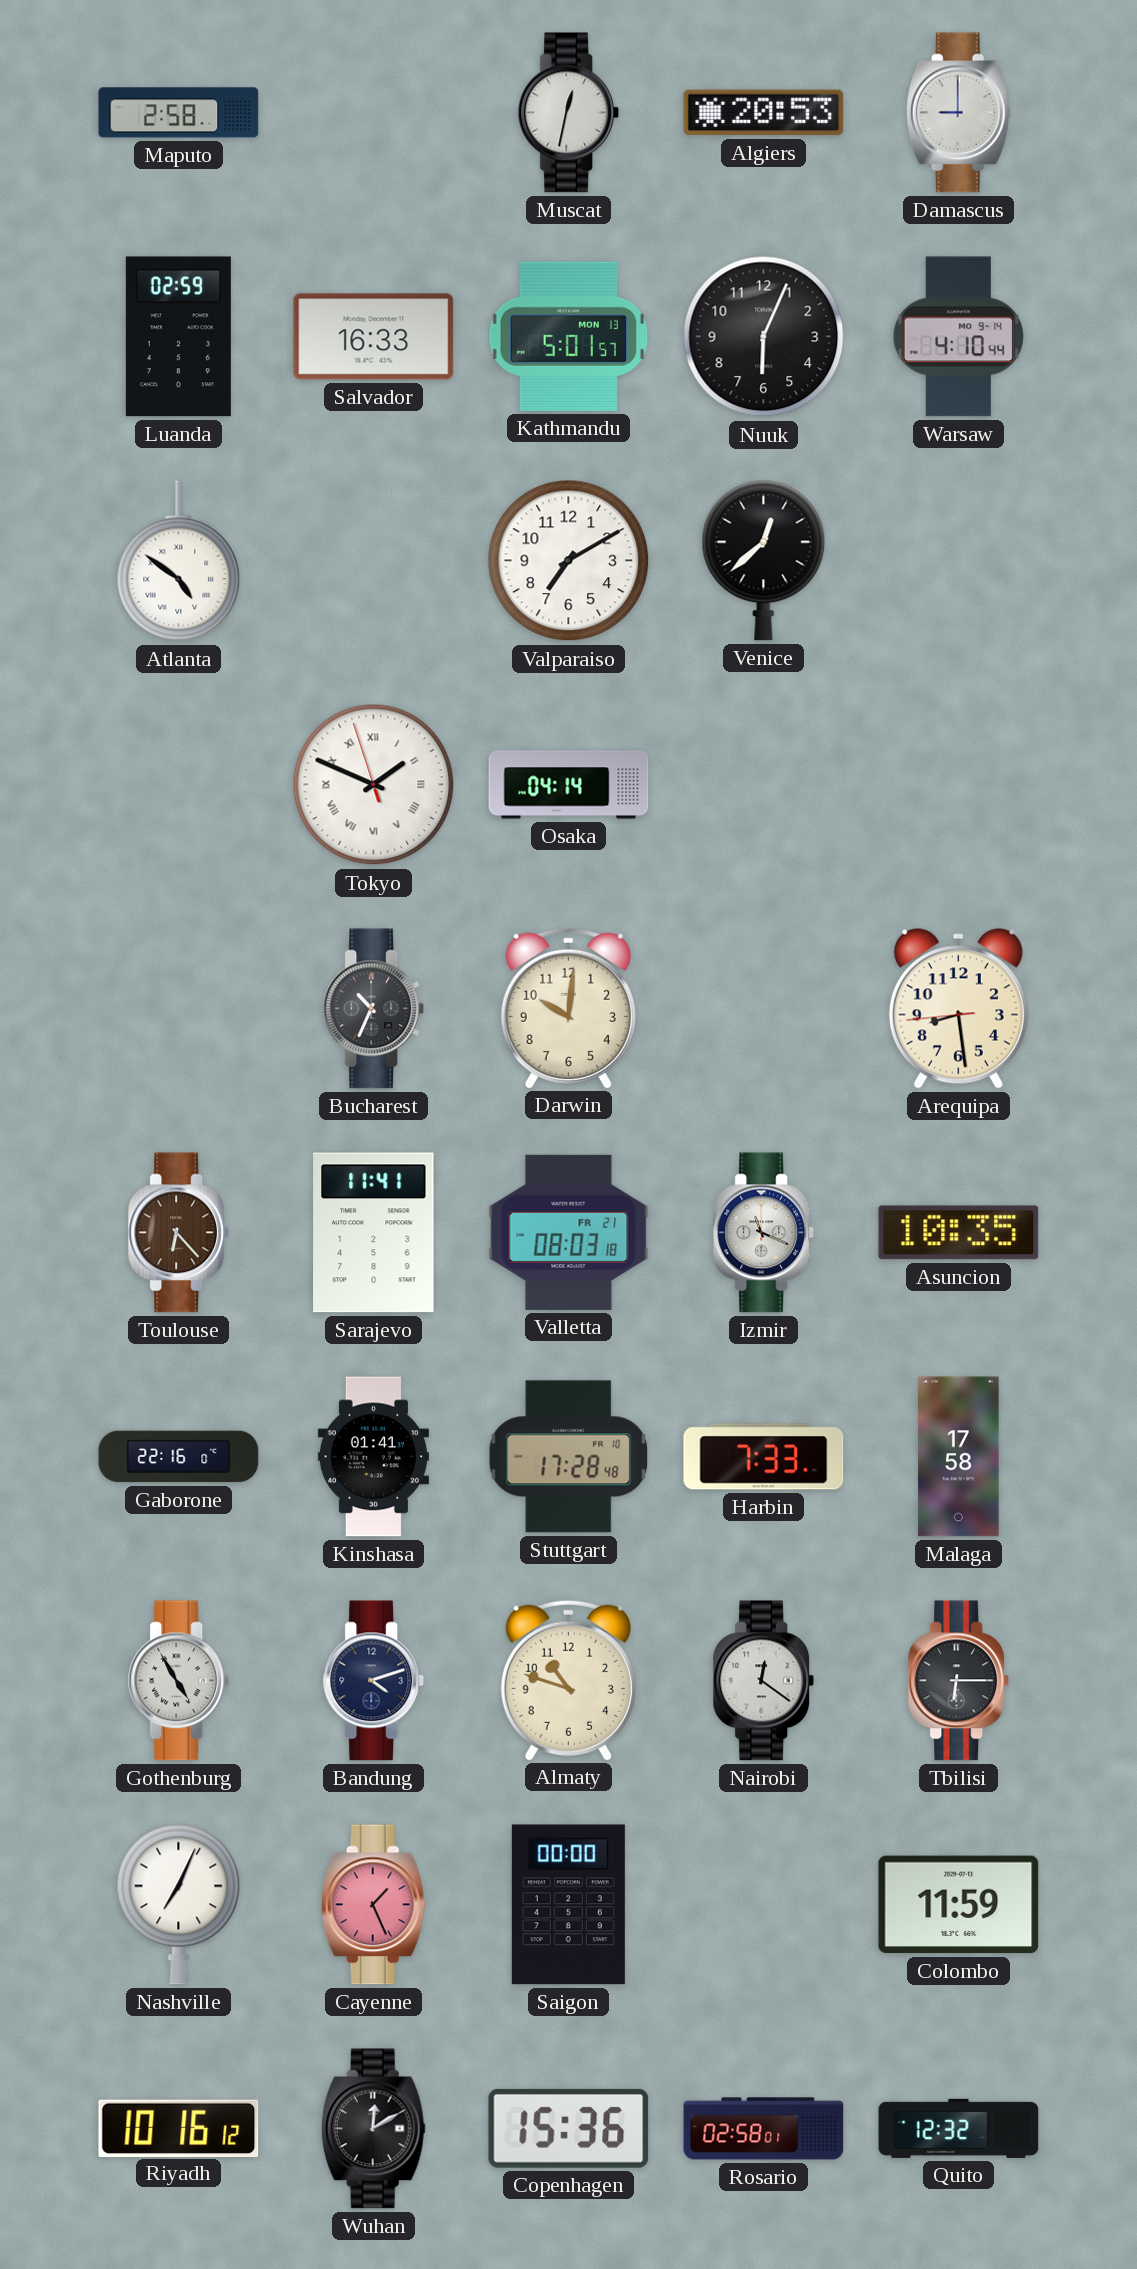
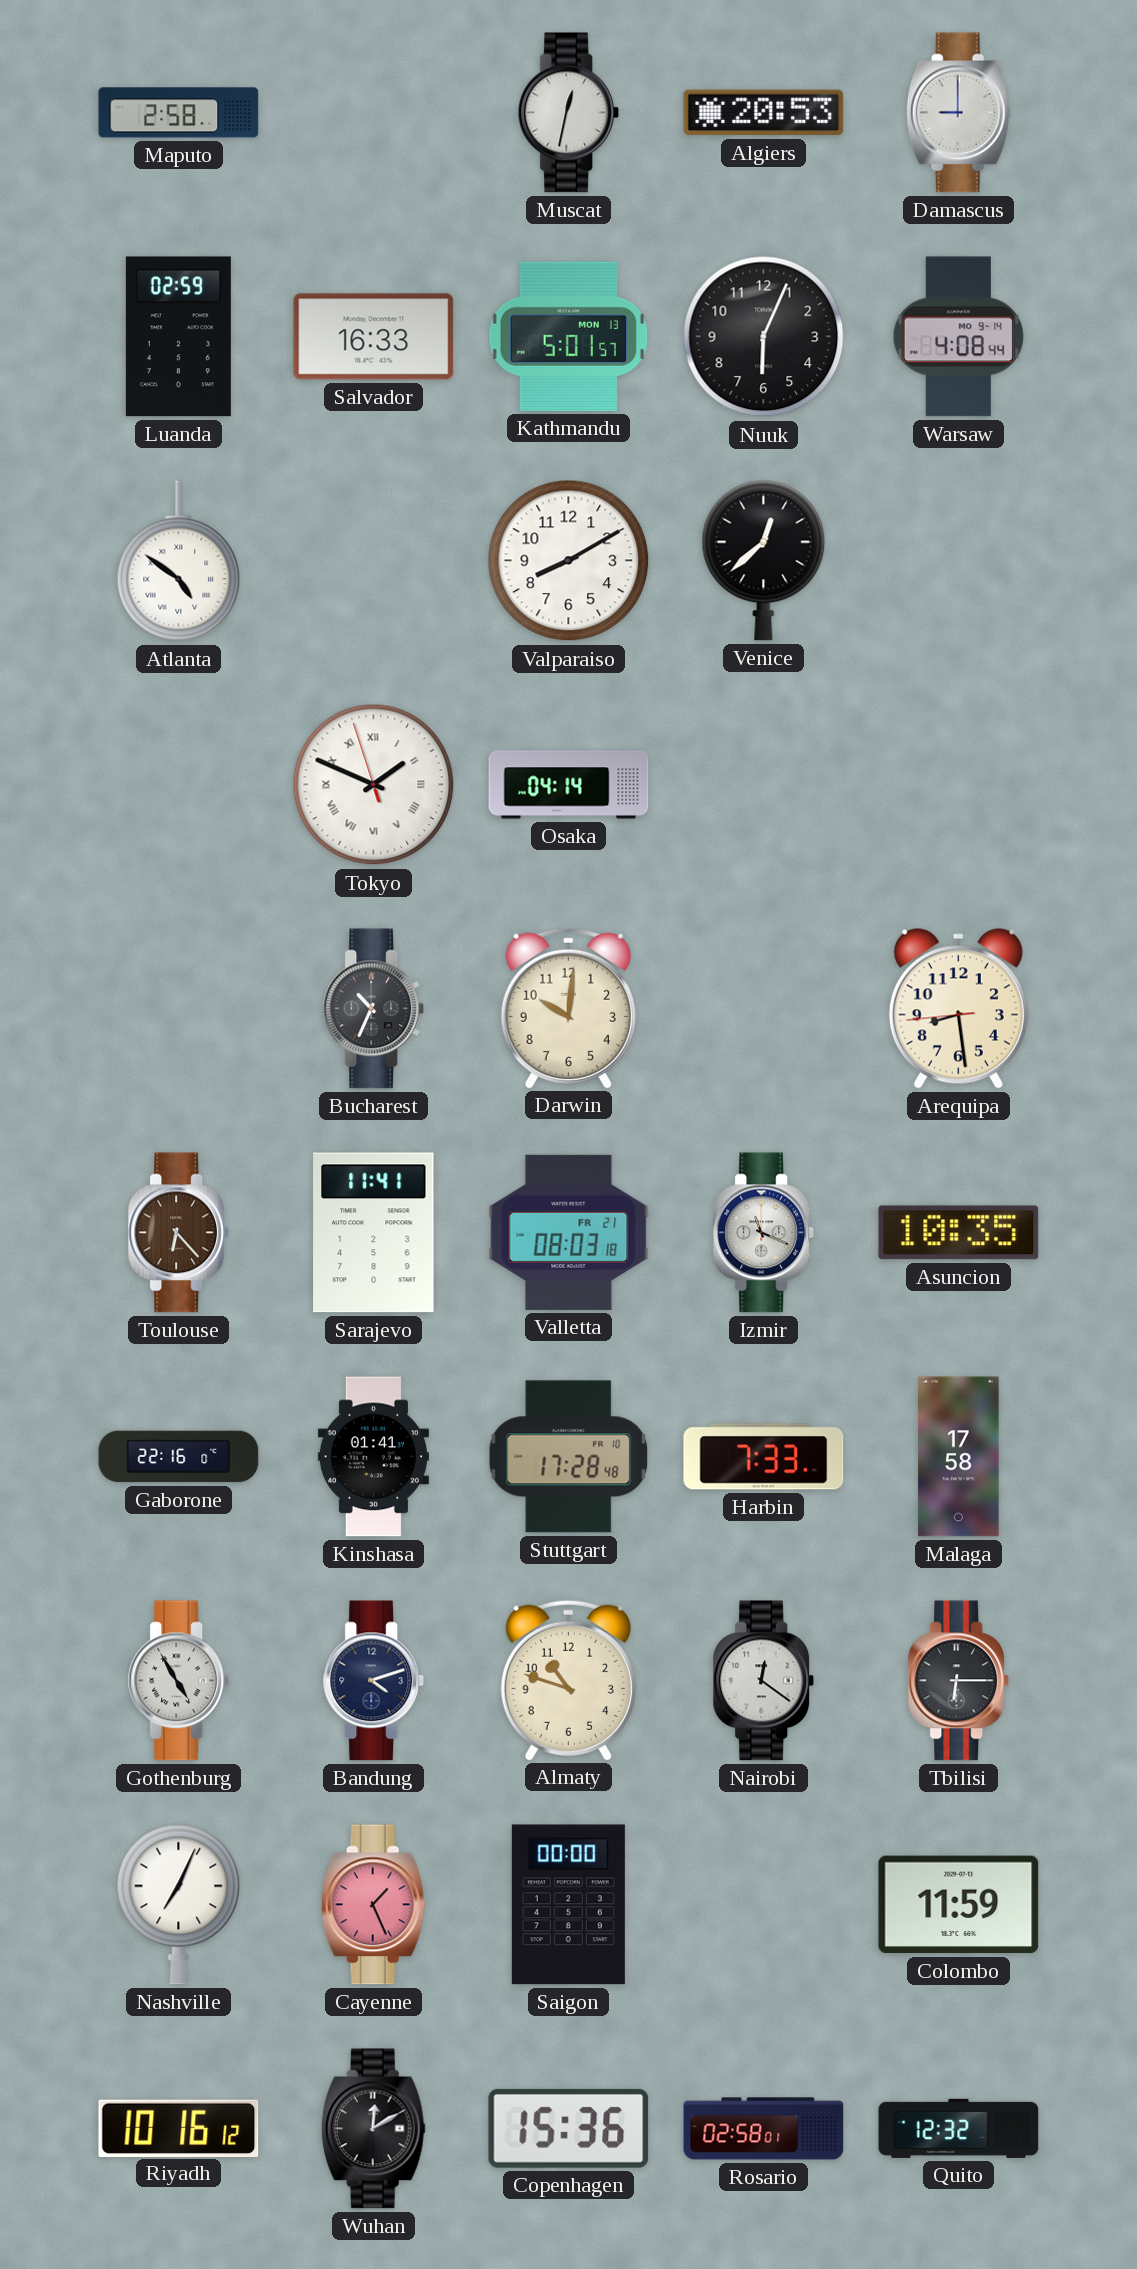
Warsaw: 4:10 -> 4:08 (958, 337)
Valparaiso: 7:10 -> 8:10 (569, 561)
